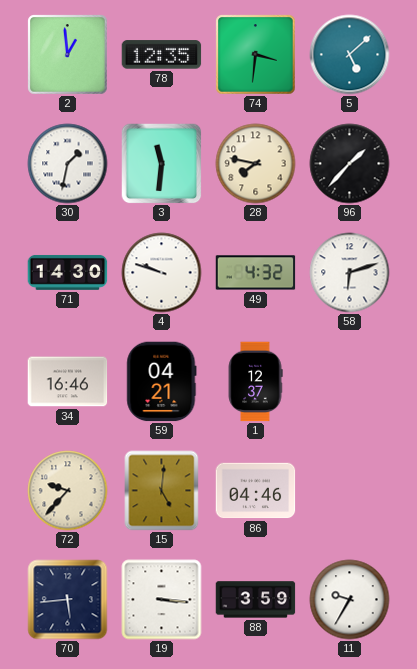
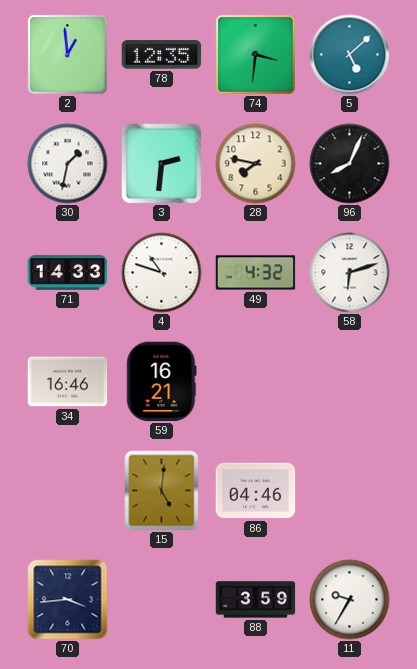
3: 11:31 -> 2:31 (162, 164)
96: 1:37 -> 8:04 (350, 164)
71: 14:30 -> 14:33 (68, 272)
4: 9:48 -> 10:48 (162, 273)
59: 04:21 -> 16:21 (162, 382)
1: 12:37 -> none (255, 382)
72: 9:37 -> none (68, 491)
70: 5:44 -> 3:44 (68, 600)
19: 3:16 -> none (162, 600)
